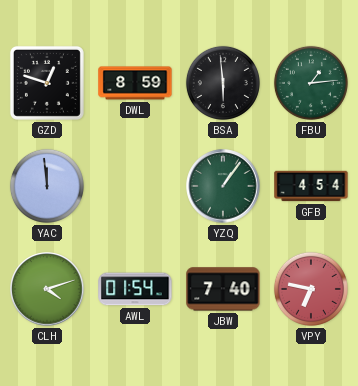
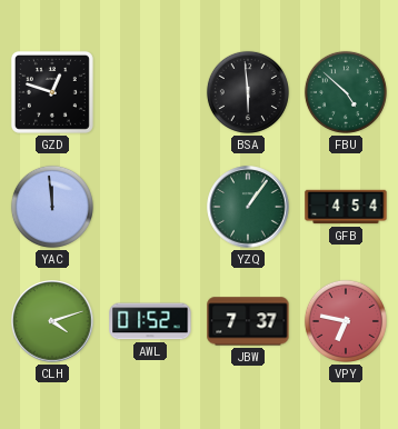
DWL: 8:59 -> none (135, 83)
FBU: 1:14 -> 4:52 (346, 92)
AWL: 01:54 -> 01:52 (150, 321)
JBW: 7:40 -> 7:37 (248, 321)
